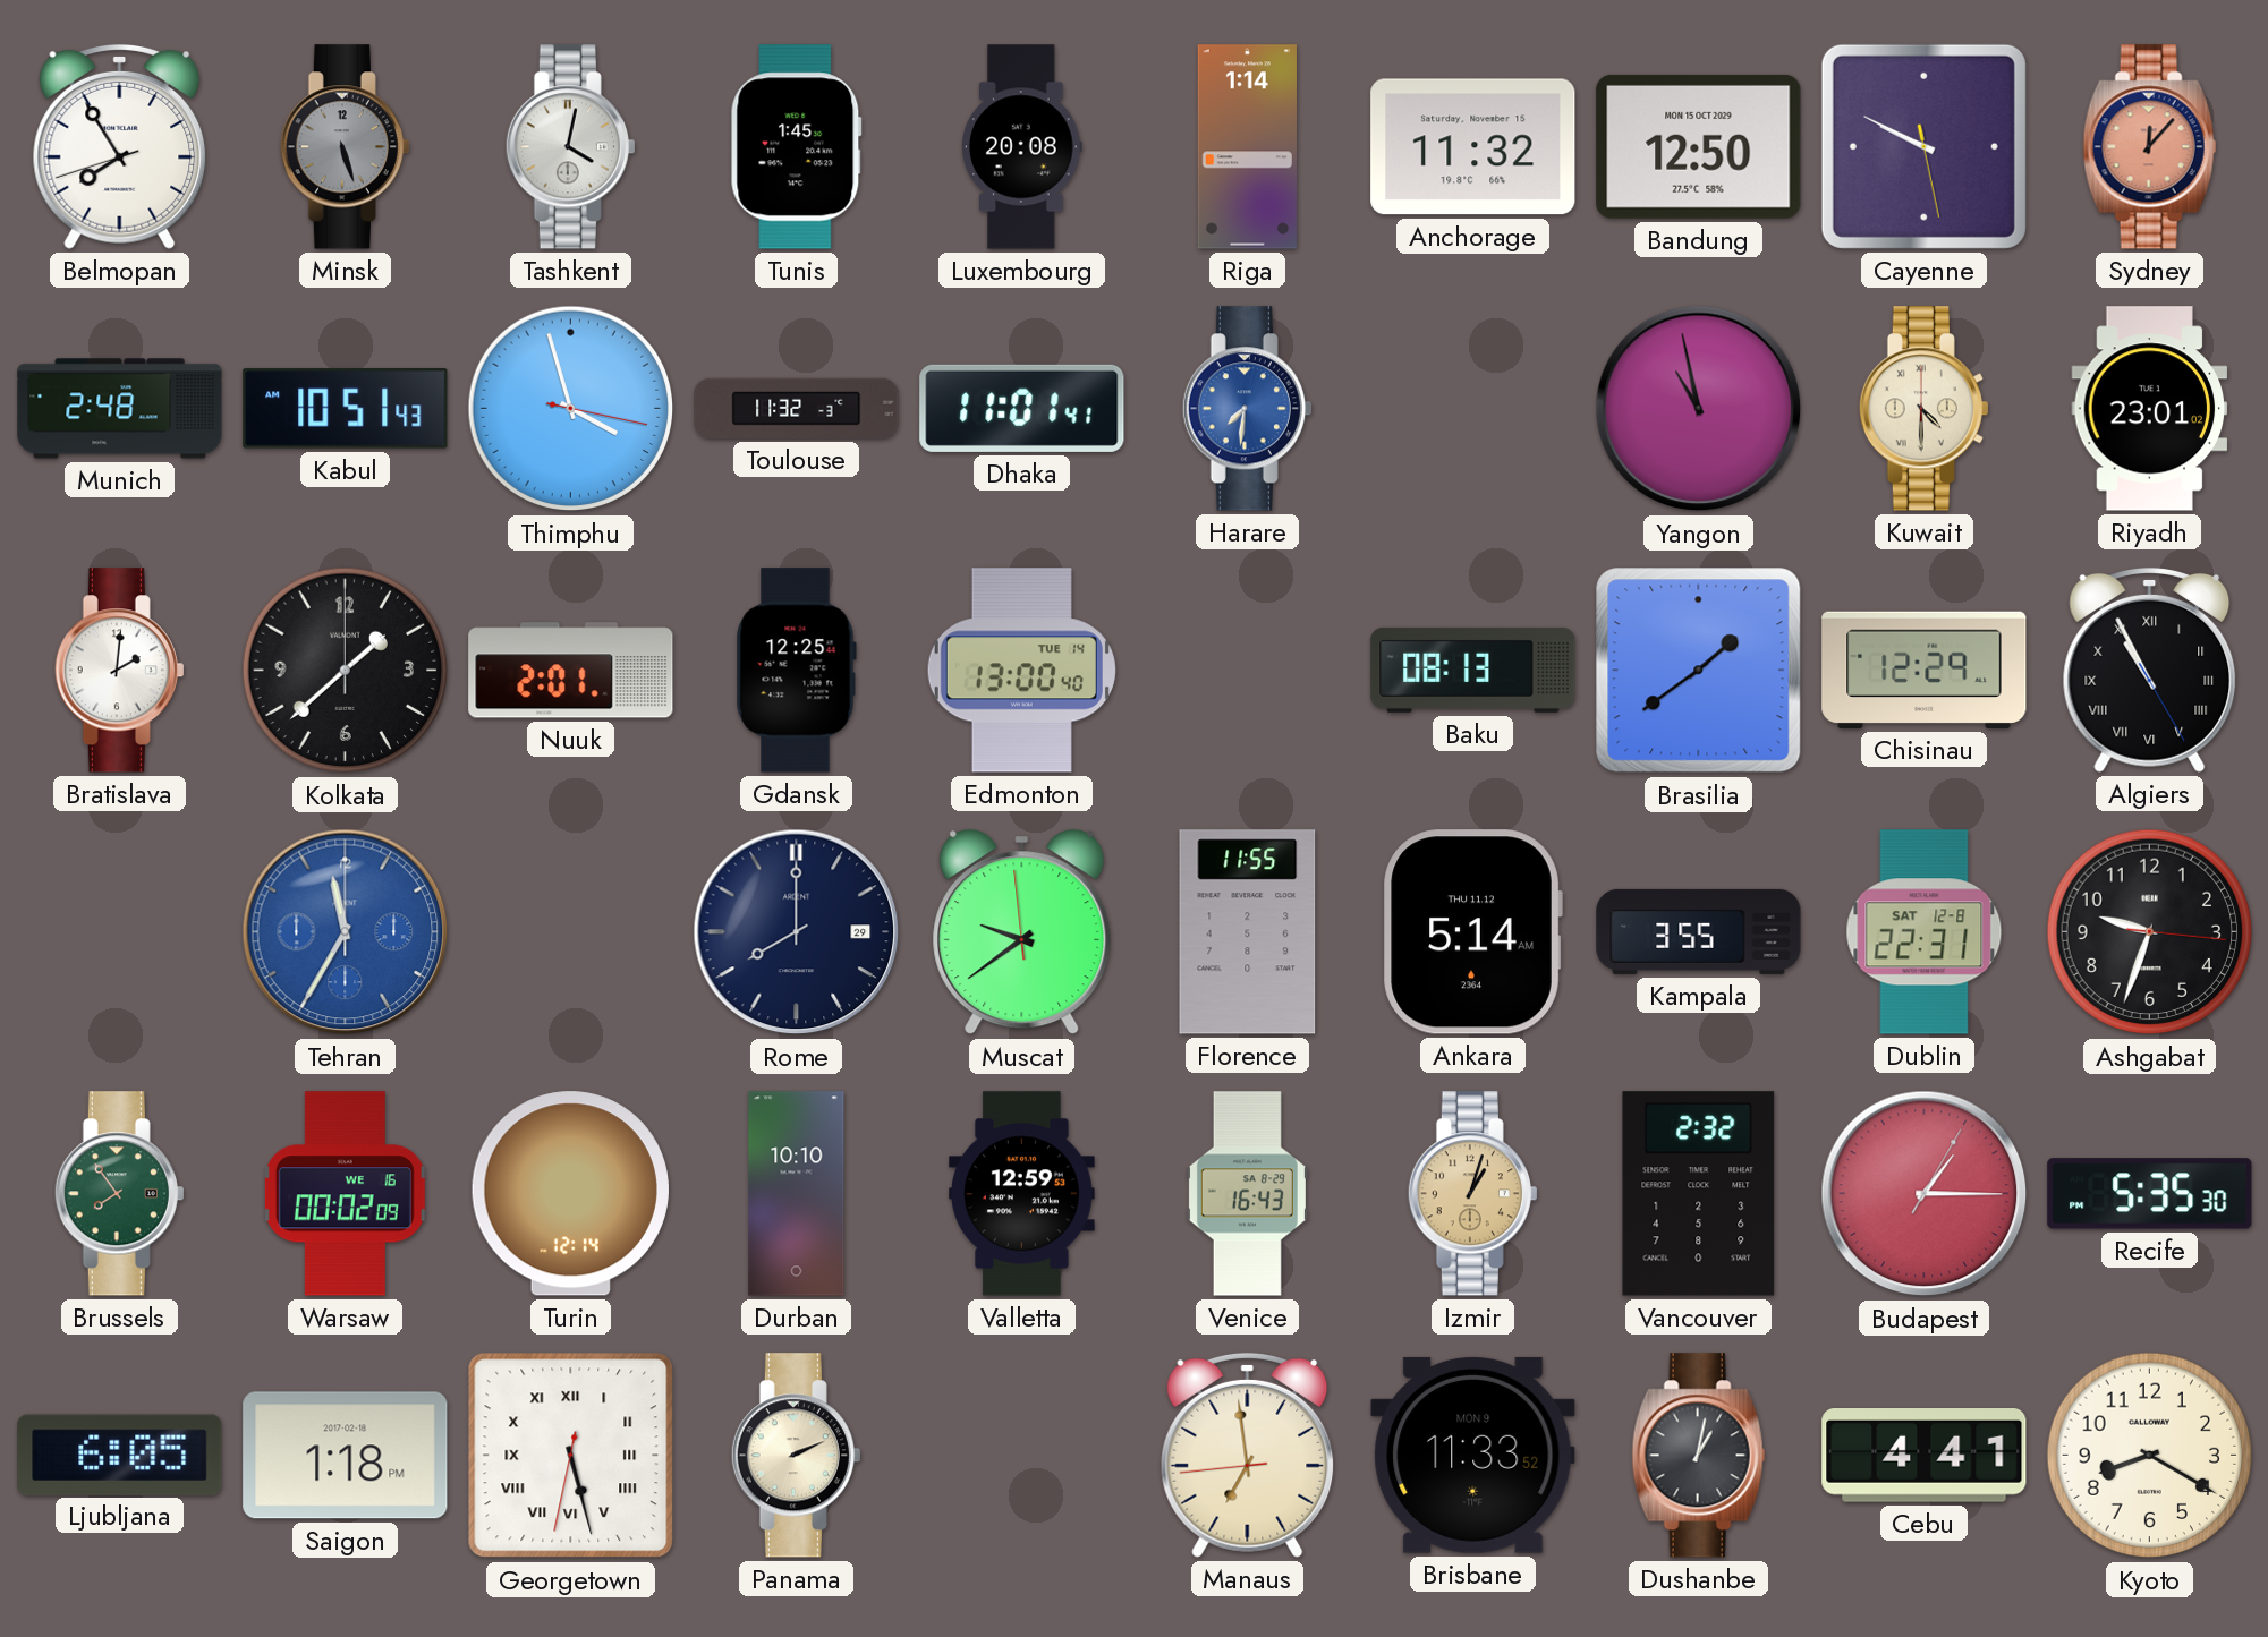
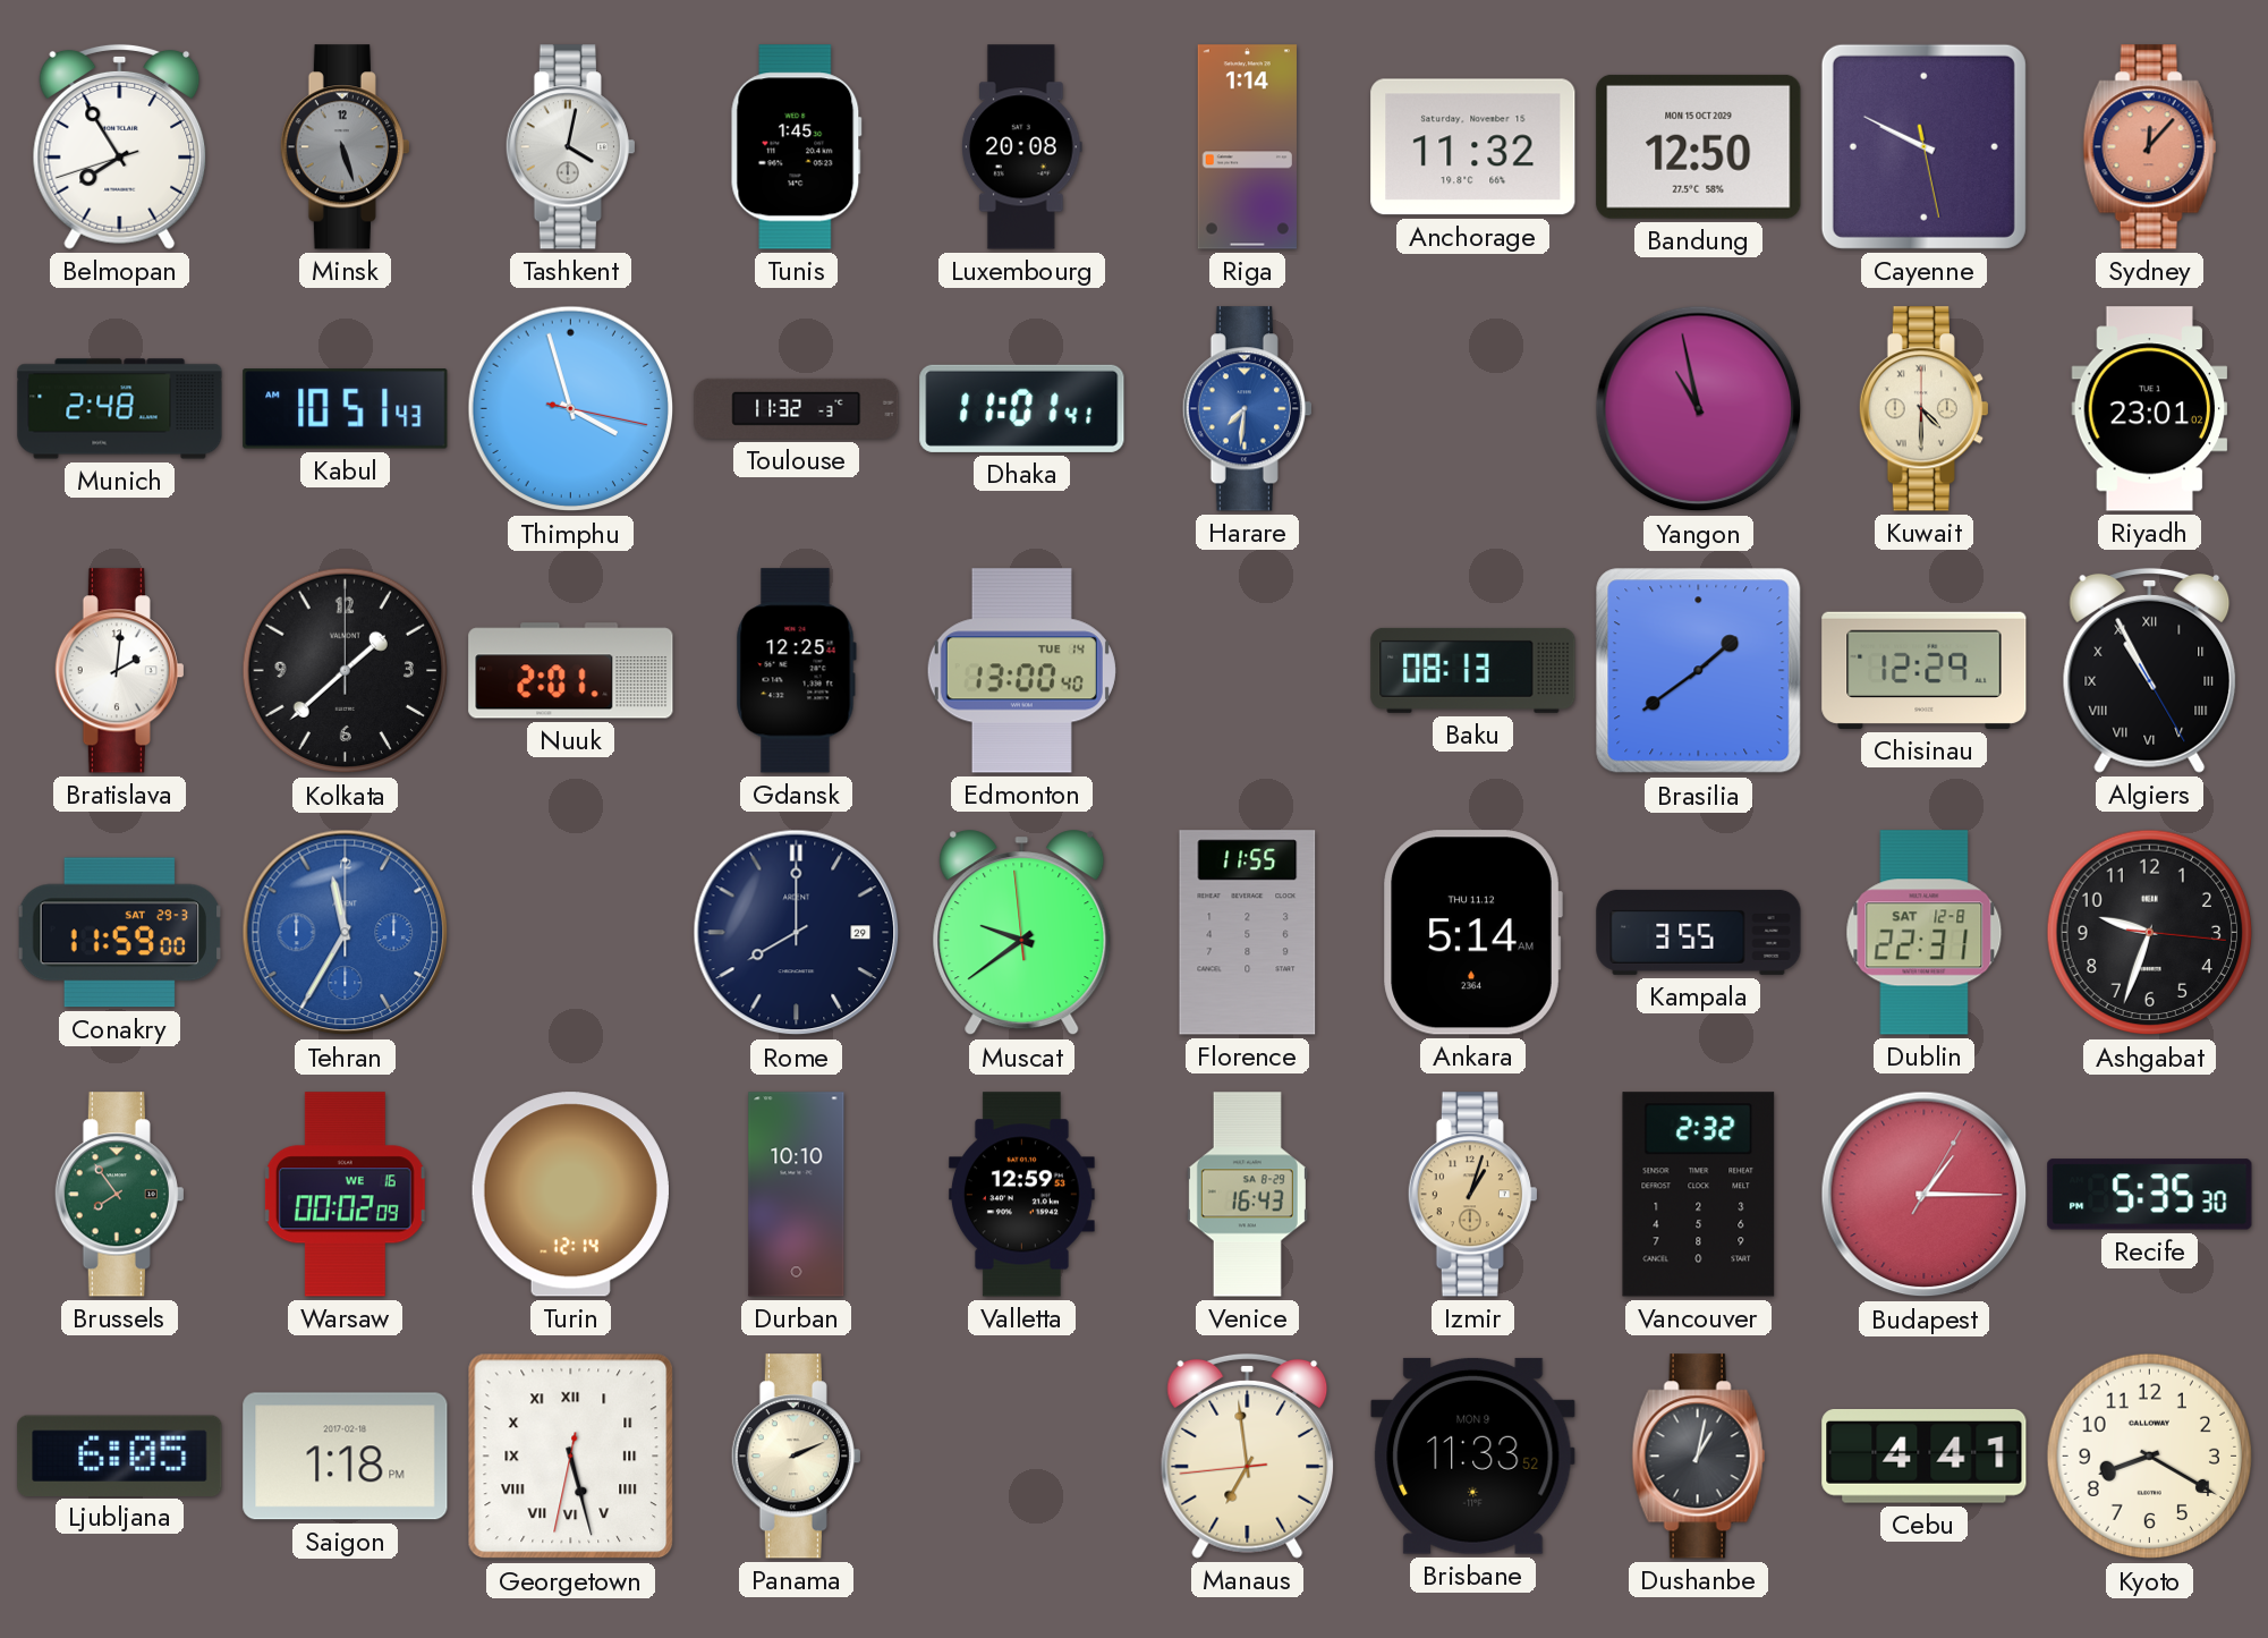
Conakry: none -> 11:59 (120, 933)
